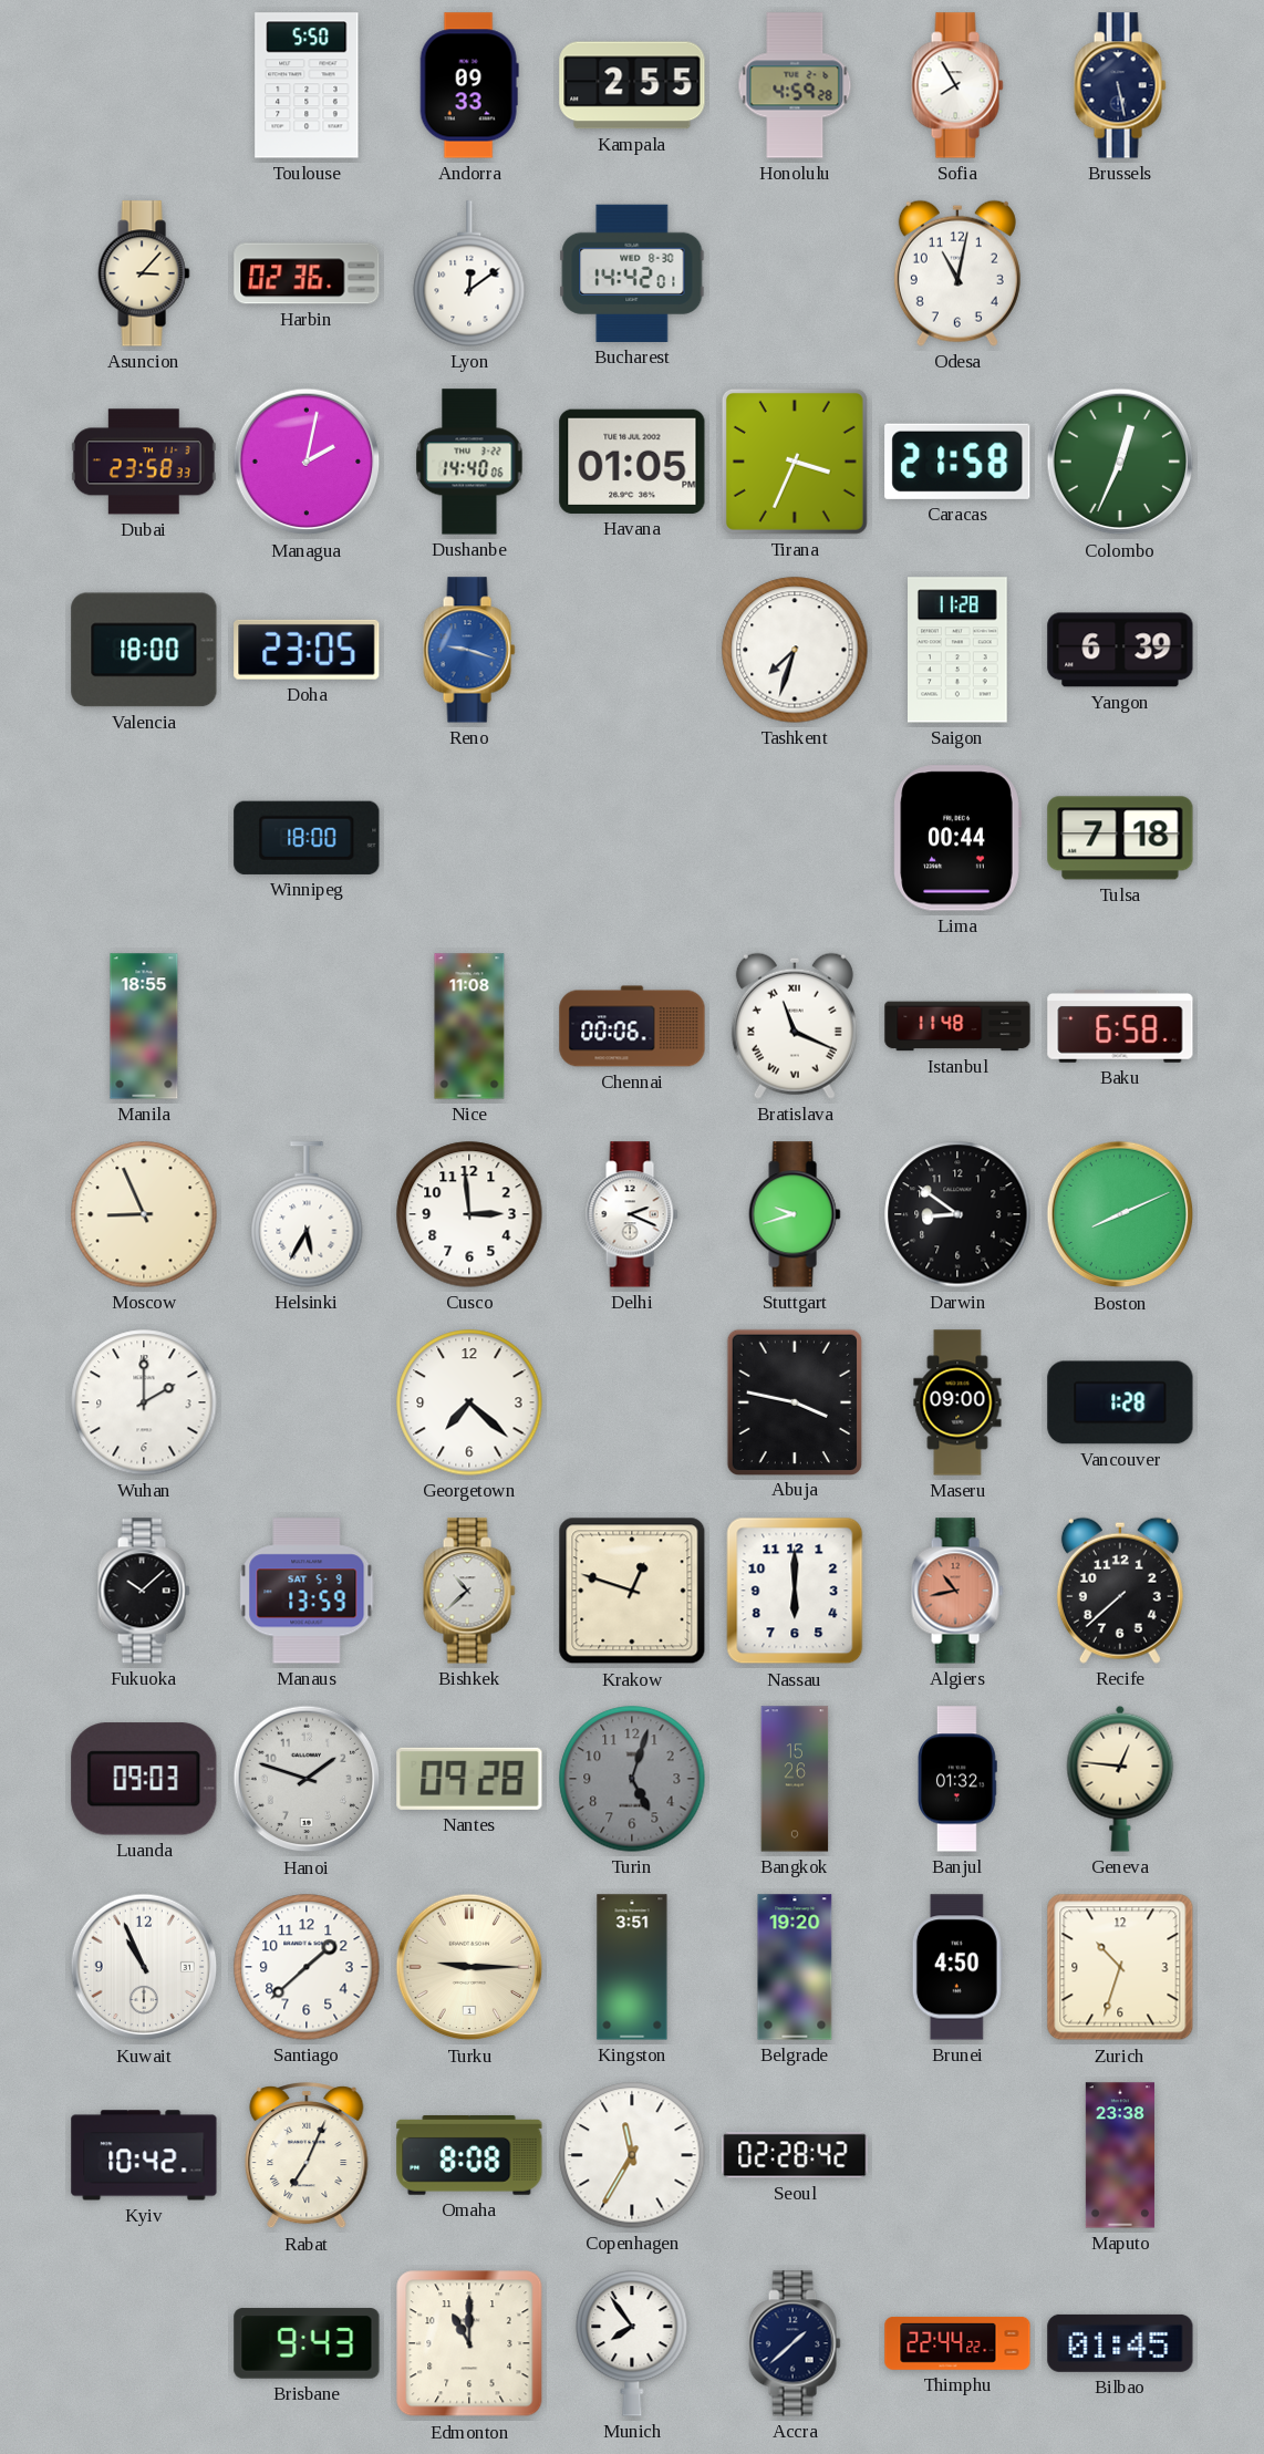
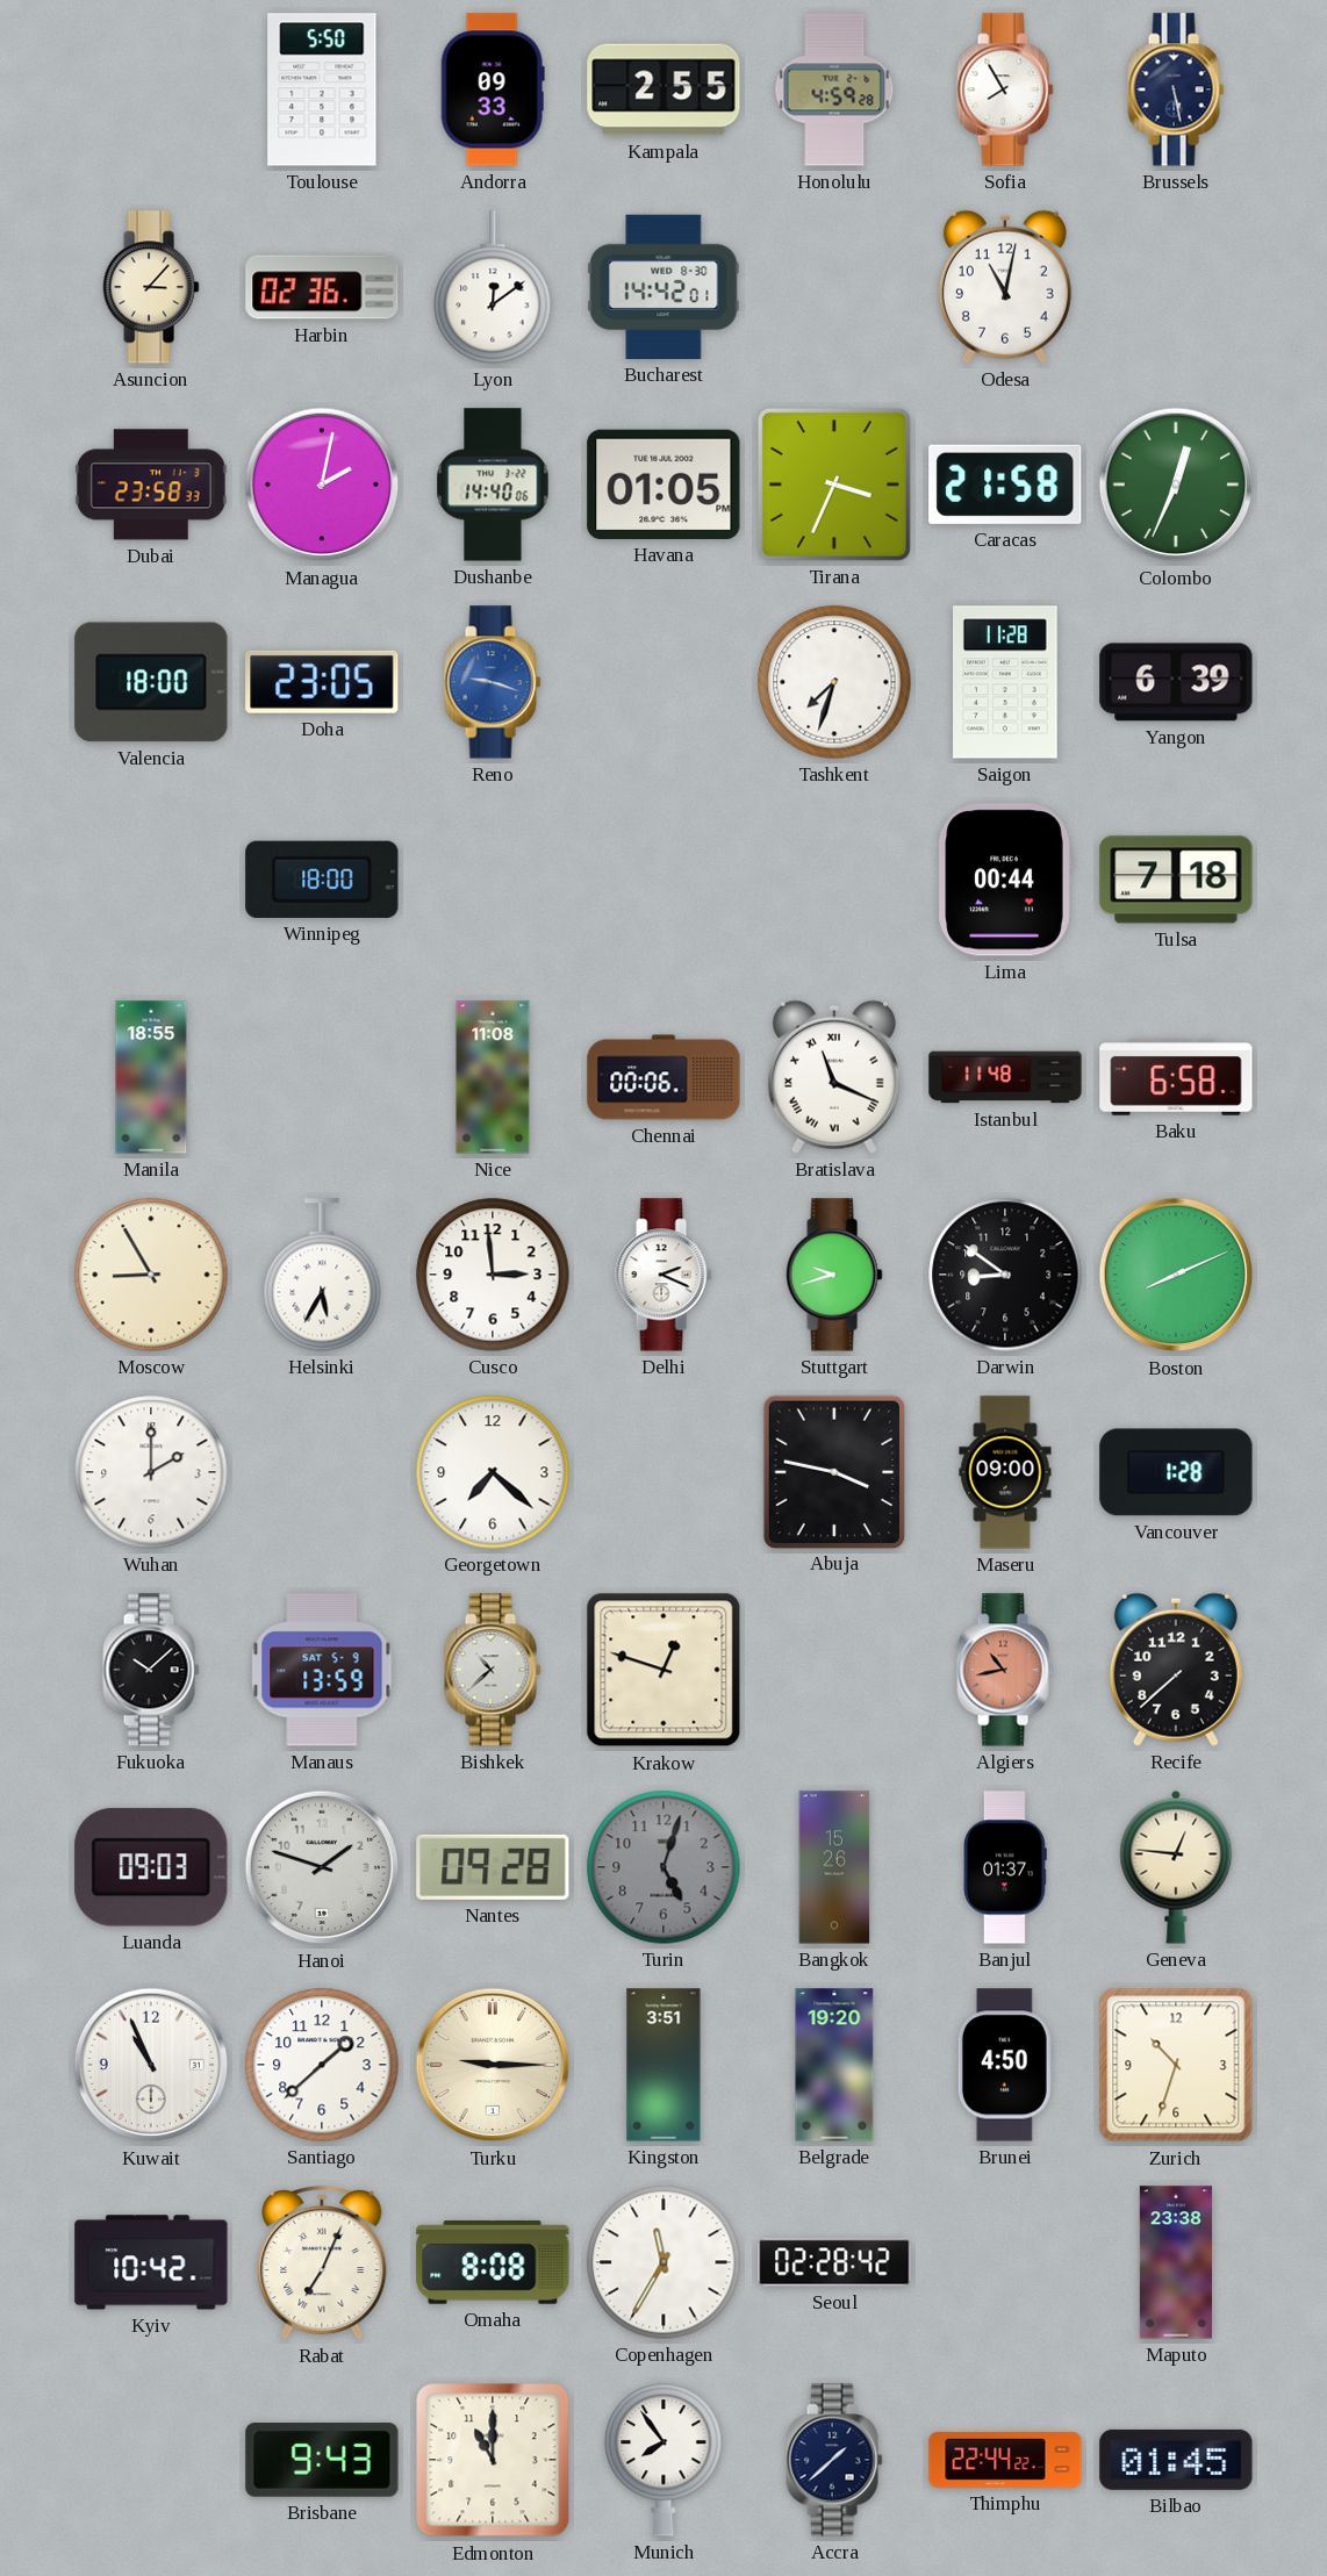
Moscow: 8:56 -> 8:55 (151, 1275)
Nassau: 6:00 -> none (795, 1591)
Banjul: 01:32 -> 01:37 (1006, 1867)
